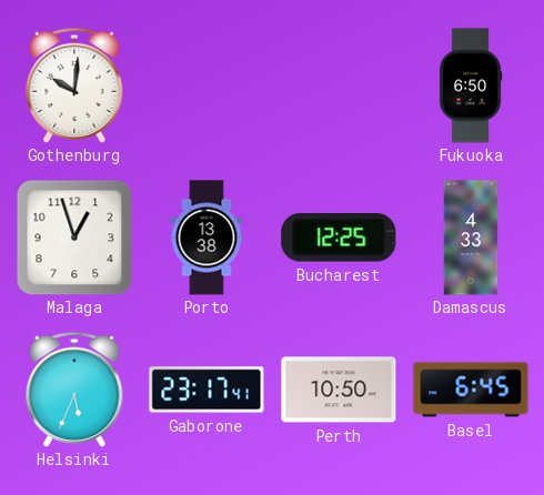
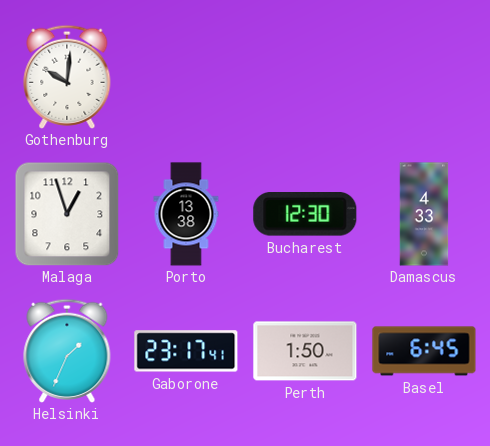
Fukuoka: 6:50 -> none (471, 85)
Bucharest: 12:25 -> 12:30 (305, 214)
Helsinki: 5:34 -> 1:34 (67, 351)
Perth: 10:50 -> 1:50 (305, 351)
